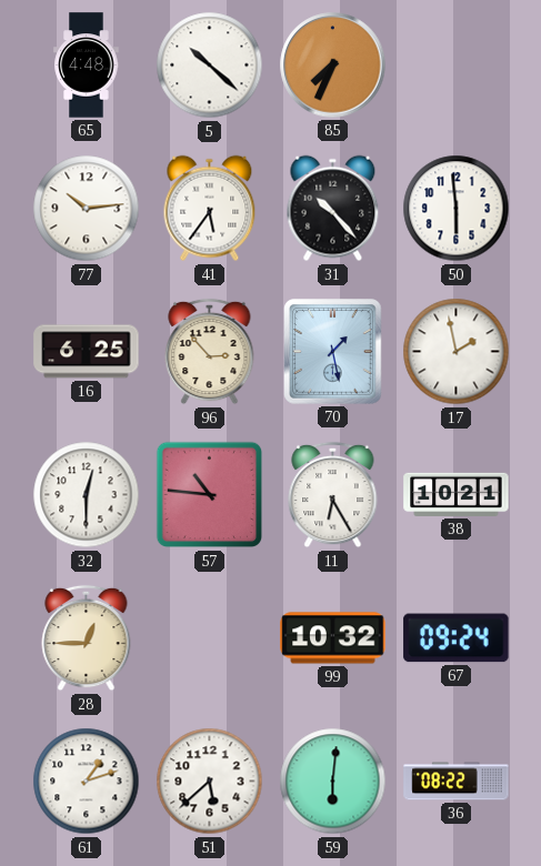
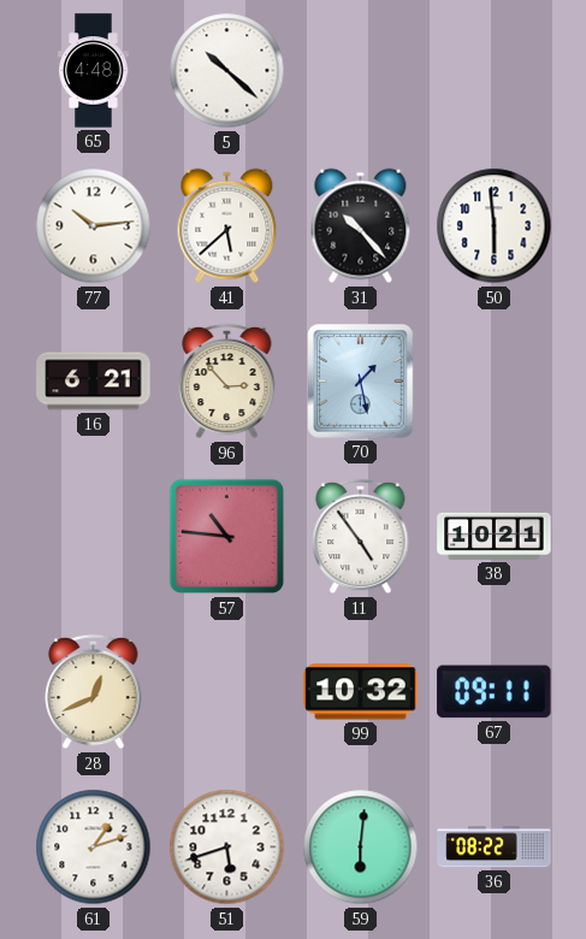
85: 7:34 -> none (333, 66)
41: 5:36 -> 5:38 (227, 226)
16: 6:25 -> 6:21 (94, 382)
17: 1:58 -> none (457, 352)
32: 12:30 -> none (87, 495)
11: 6:25 -> 4:54 (361, 537)
28: 12:45 -> 12:41 (94, 692)
67: 09:24 -> 09:11 (495, 692)
51: 5:38 -> 5:42 (227, 848)
